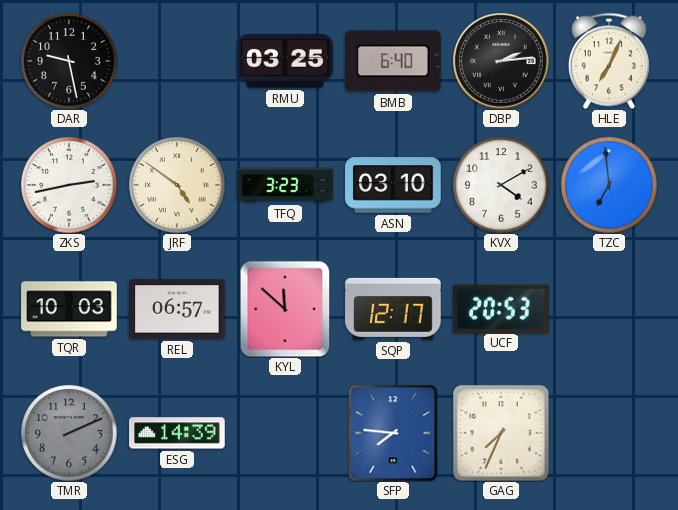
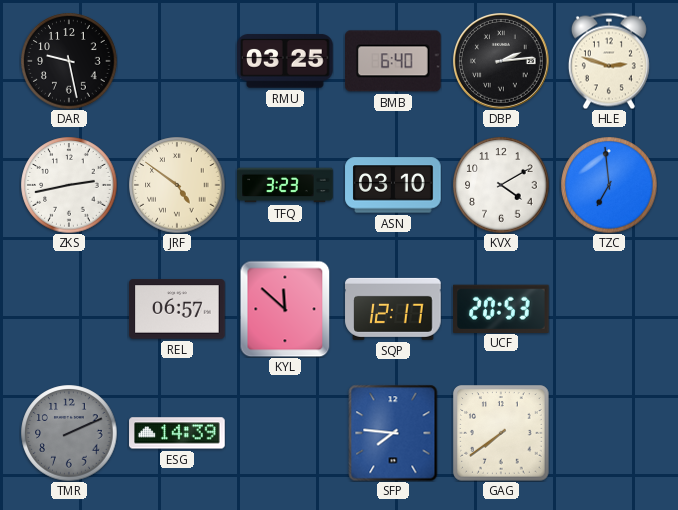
HLE: 7:04 -> 2:48 (609, 61)
TQR: 10:03 -> none (69, 309)
GAG: 7:34 -> 7:39 (501, 433)
